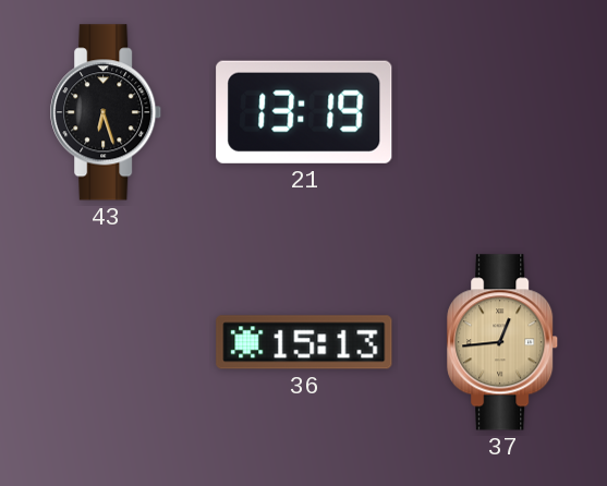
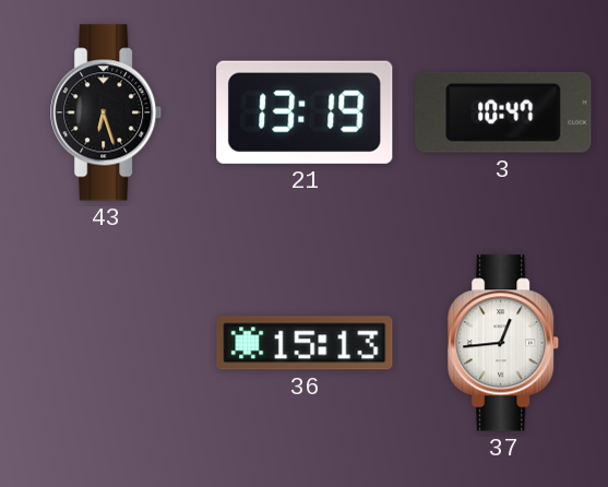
3: none -> 10:47 (503, 112)
37 dial: champagne -> white (504, 343)
